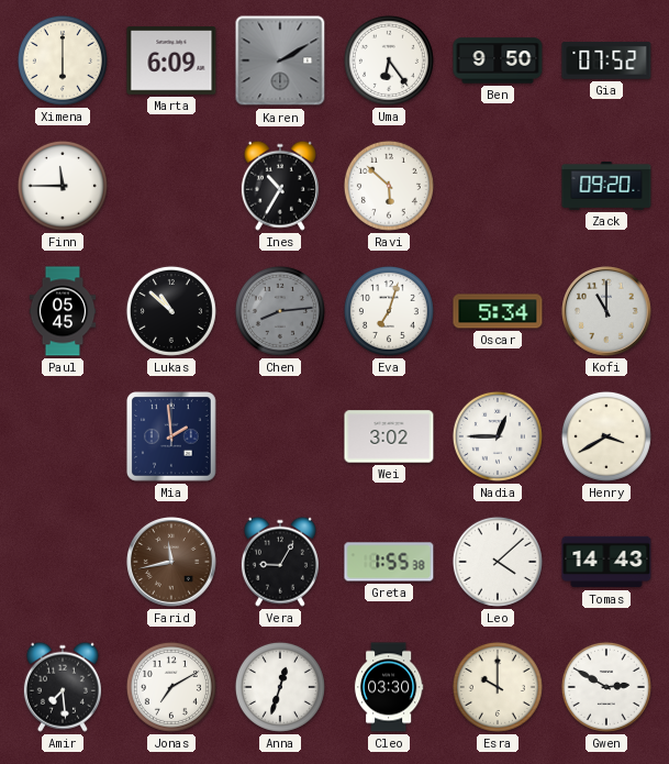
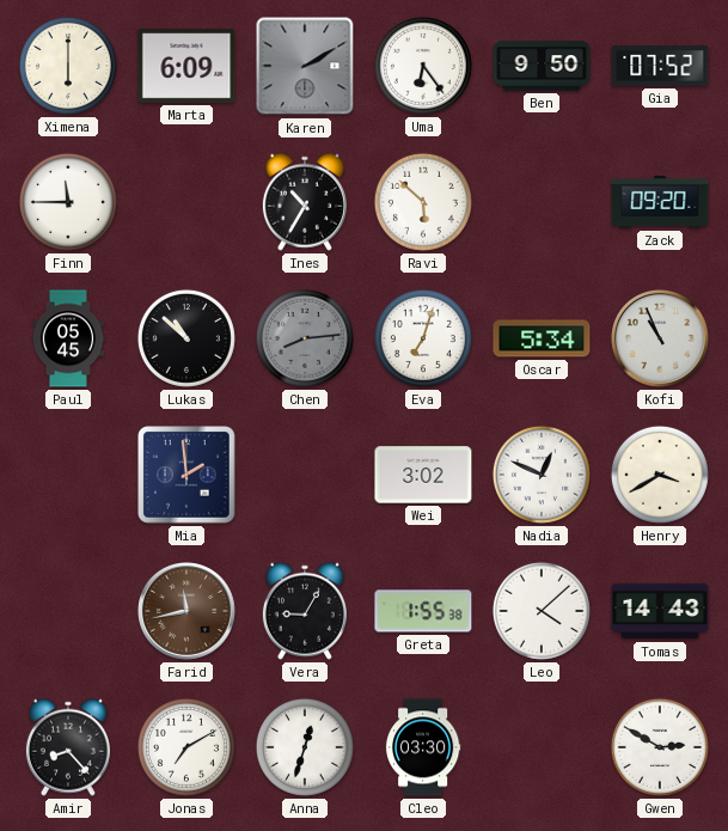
Kofi: 11:00 -> 10:56 (661, 340)
Nadia: 12:45 -> 12:49 (542, 475)
Amir: 7:29 -> 8:23 (68, 747)
Esra: 10:00 -> none (498, 687)
